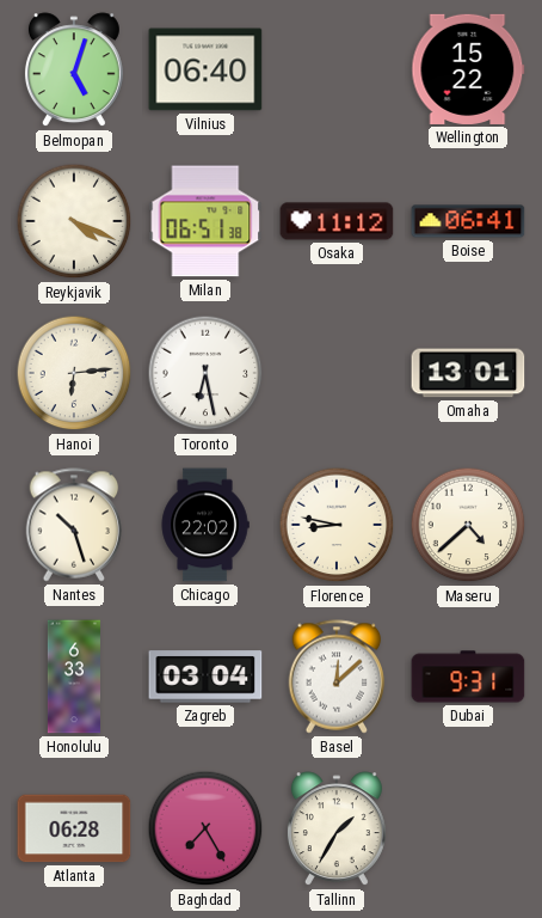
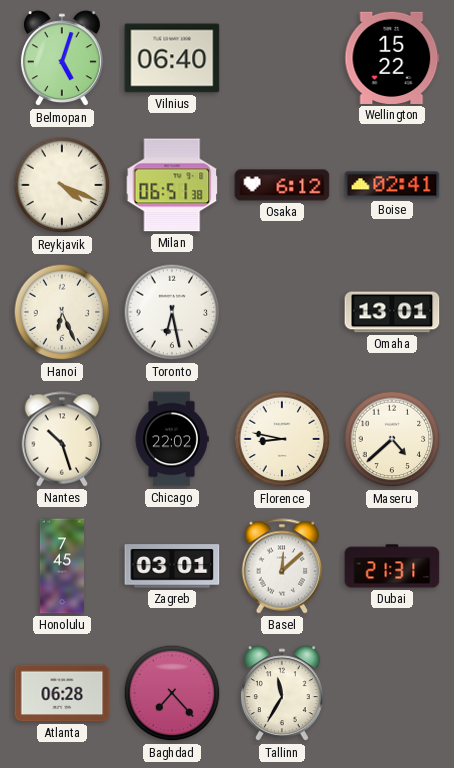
Osaka: 11:12 -> 6:12 (282, 185)
Boise: 06:41 -> 02:41 (392, 185)
Hanoi: 6:14 -> 6:26 (62, 312)
Honolulu: 6:33 -> 7:45 (62, 566)
Zagreb: 03:04 -> 03:01 (172, 566)
Dubai: 9:31 -> 21:31 (392, 566)
Baghdad: 7:25 -> 7:23 (172, 693)
Tallinn: 1:35 -> 11:35 (282, 694)
